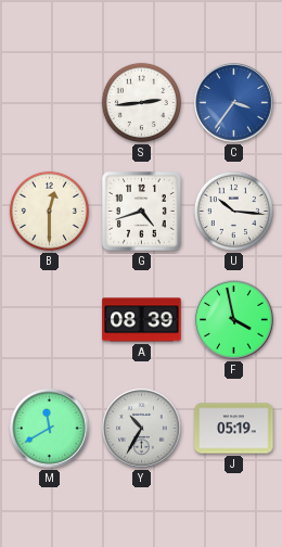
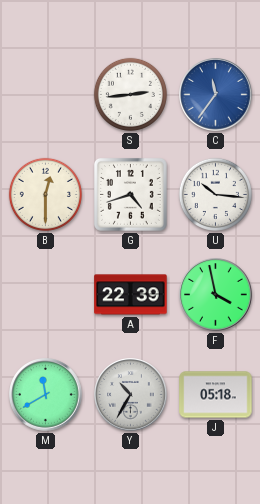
C: 3:36 -> 11:36 (216, 95)
A: 08:39 -> 22:39 (131, 295)
J: 05:19 -> 05:18 (216, 395)
